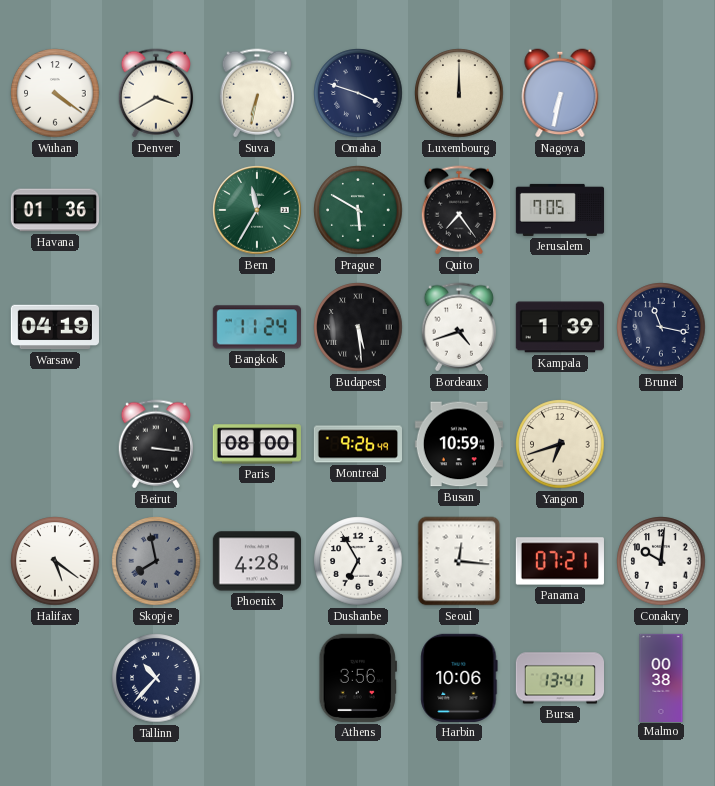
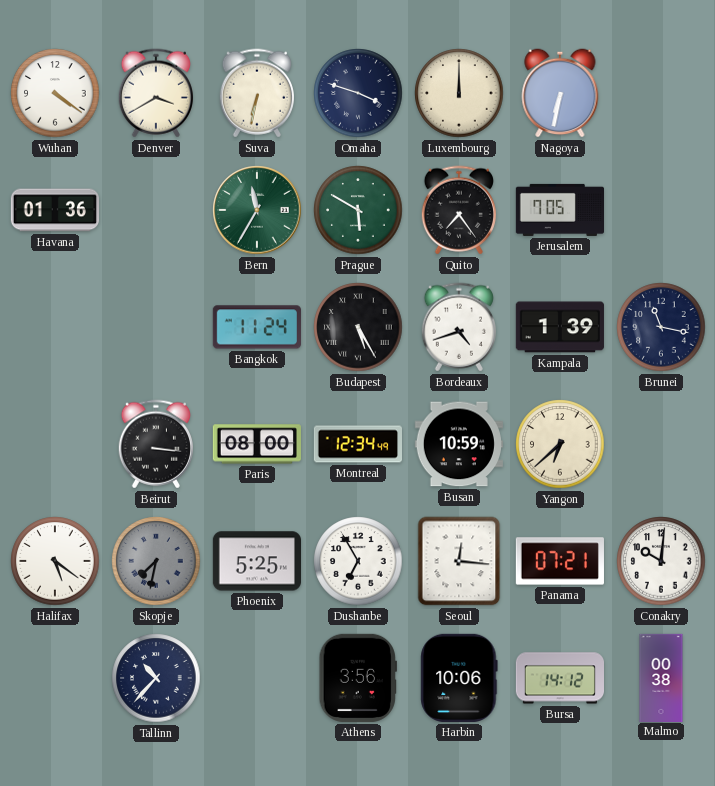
Warsaw: 04:19 -> none (55, 327)
Budapest: 5:29 -> 5:25 (358, 327)
Montreal: 9:26 -> 12:34 (357, 444)
Yangon: 6:42 -> 6:38 (560, 444)
Skopje: 7:58 -> 7:32 (156, 561)
Phoenix: 4:28 -> 5:25 (256, 561)
Bursa: 13:41 -> 14:12 (559, 678)
